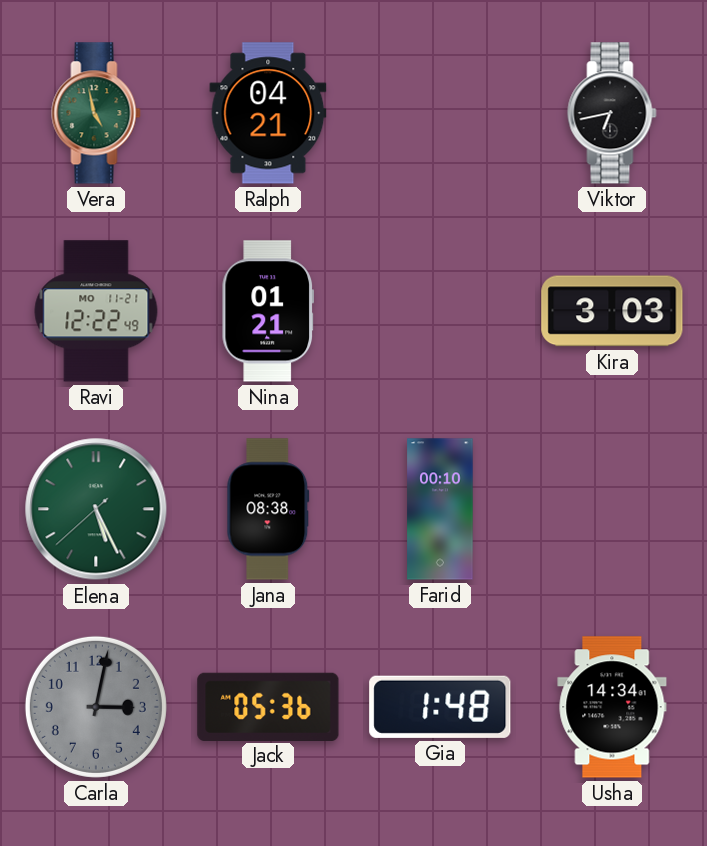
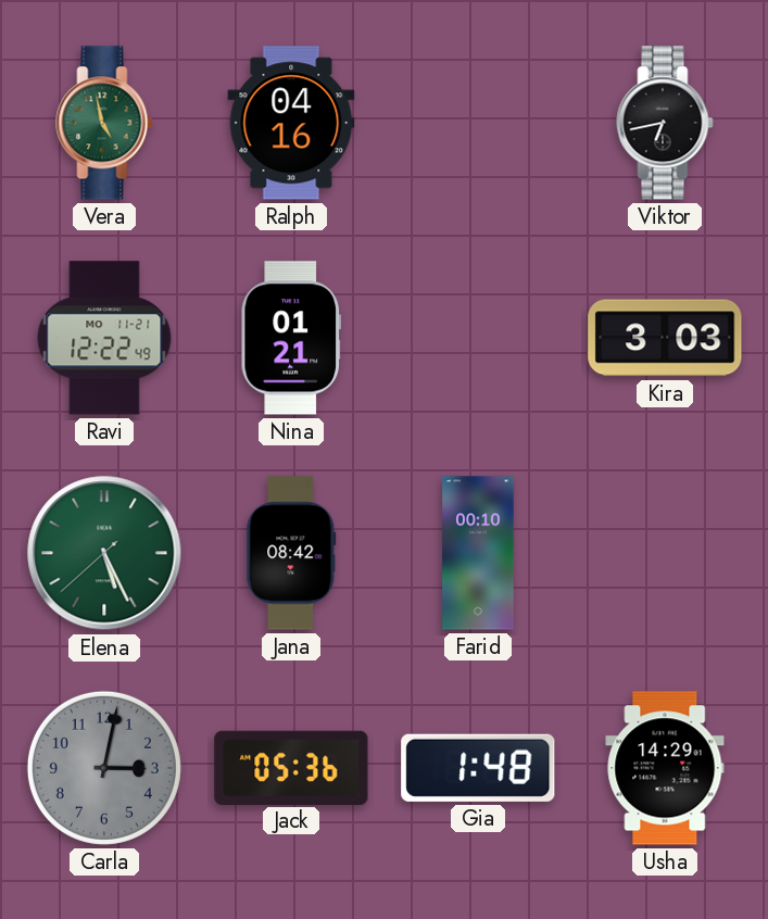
Ralph: 04:21 -> 04:16 (291, 123)
Jana: 08:38 -> 08:42 (291, 553)
Usha: 14:34 -> 14:29 (665, 768)
